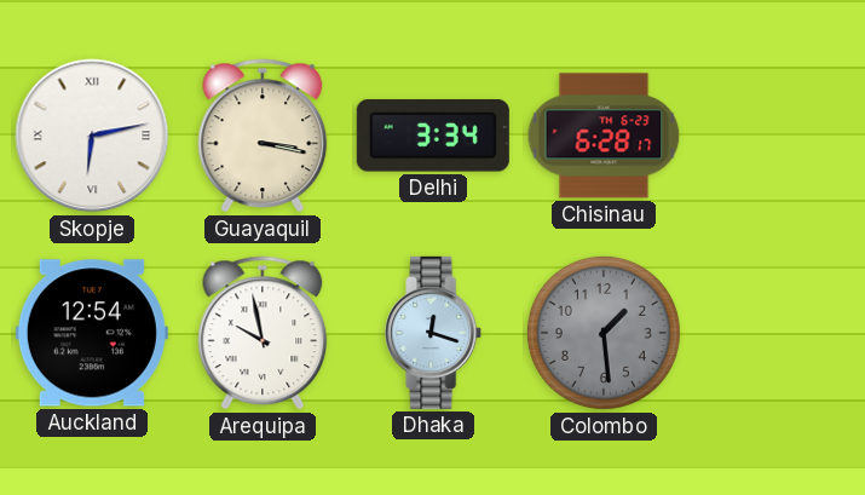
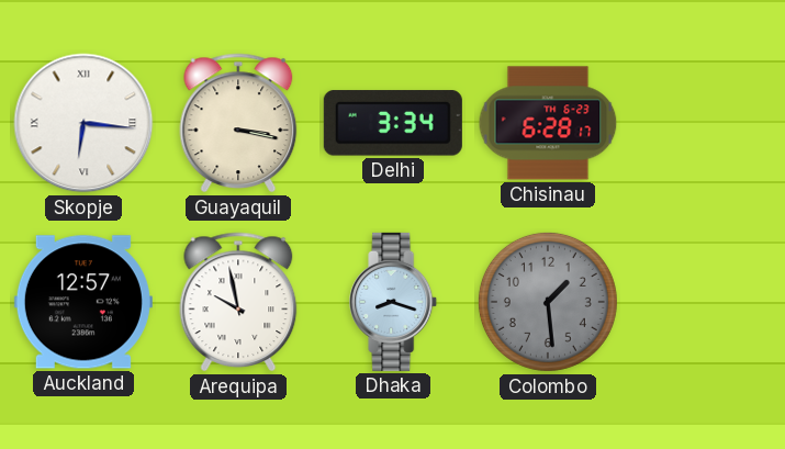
Skopje: 6:13 -> 6:16 (83, 123)
Auckland: 12:54 -> 12:57 (83, 302)
Dhaka: 12:18 -> 8:18 (394, 302)
